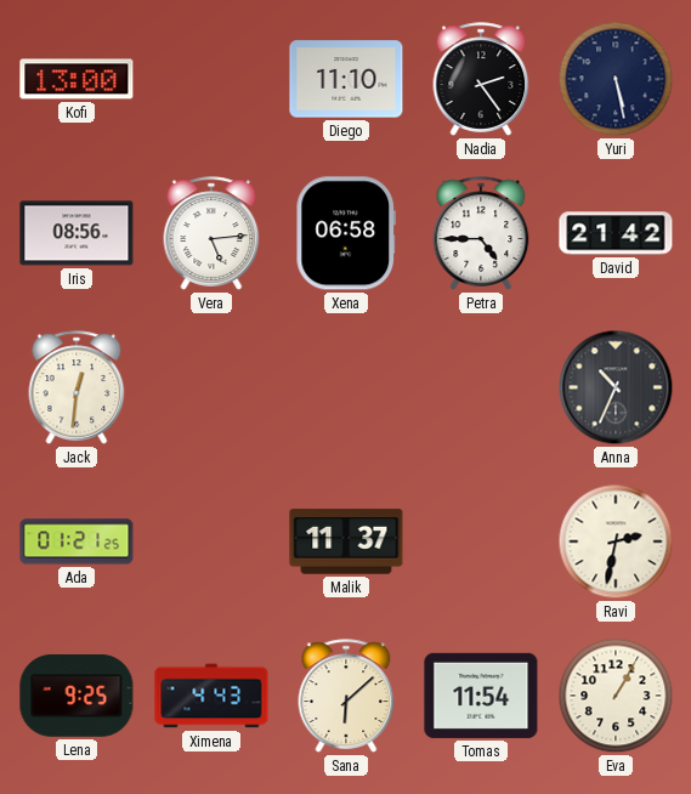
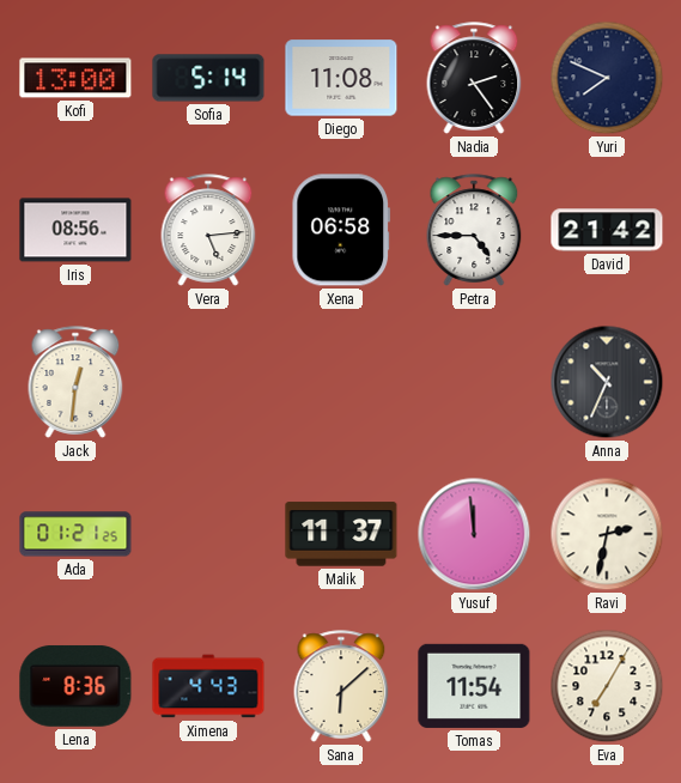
Sofia: none -> 5:14 (208, 78)
Diego: 11:10 -> 11:08 (341, 78)
Yuri: 5:28 -> 7:49 (607, 78)
Yusuf: none -> 11:59 (474, 534)
Lena: 9:25 -> 8:36 (75, 686)
Eva: 1:05 -> 7:05 (607, 686)
